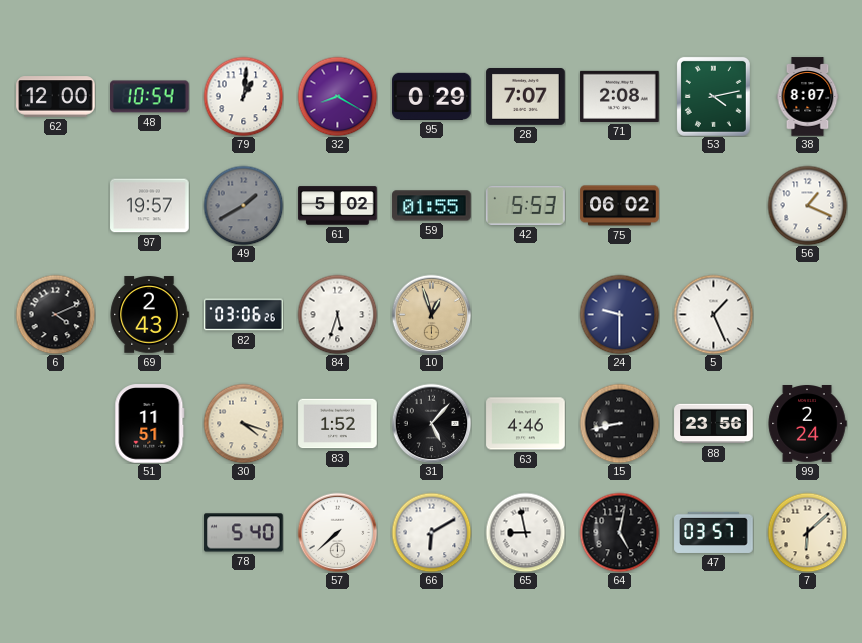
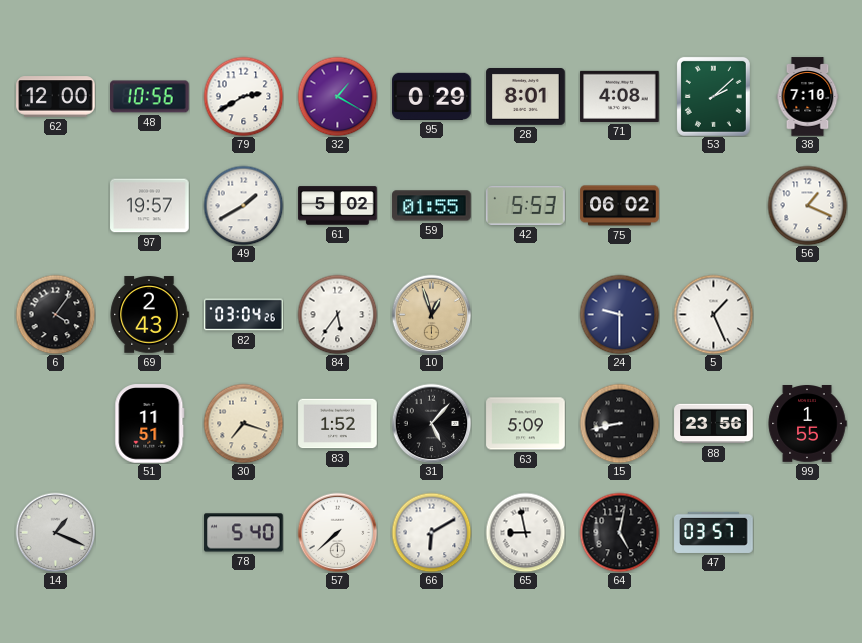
48: 10:54 -> 10:56 (150, 97)
79: 1:01 -> 2:40 (243, 96)
32: 8:20 -> 1:20 (337, 96)
28: 7:07 -> 8:01 (526, 97)
71: 2:08 -> 4:08 (620, 96)
53: 4:13 -> 2:08 (713, 96)
38: 8:07 -> 7:10 (808, 97)
49 dial: grey -> white (243, 205)
6: 4:11 -> 4:06 (55, 314)
82: 03:06 -> 03:04 (244, 315)
84: 5:33 -> 5:36 (337, 314)
30: 4:18 -> 7:18 (243, 423)
63: 4:46 -> 5:09 (526, 424)
99: 2:24 -> 1:55 (807, 424)
14: none -> 1:19 (55, 532)
7: 6:08 -> none (807, 532)
